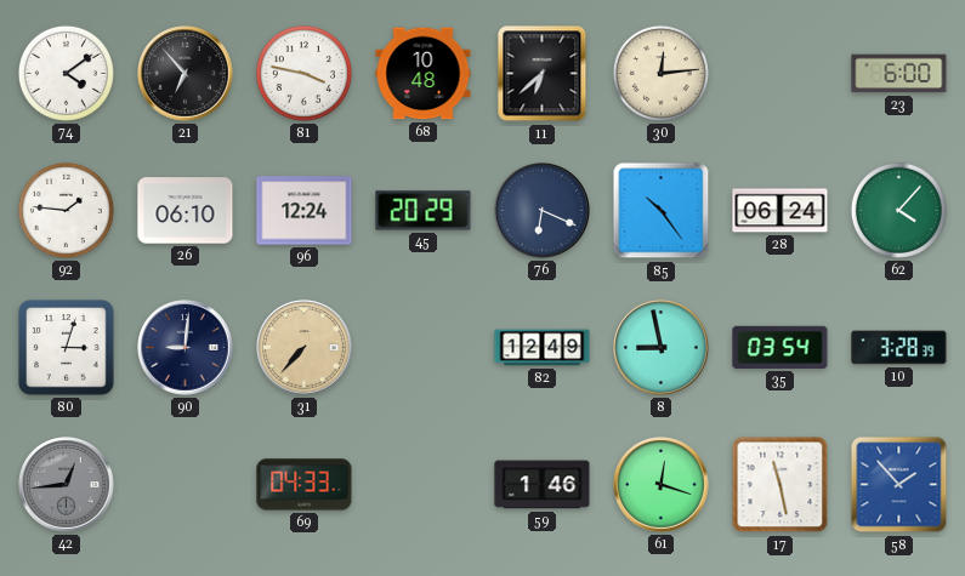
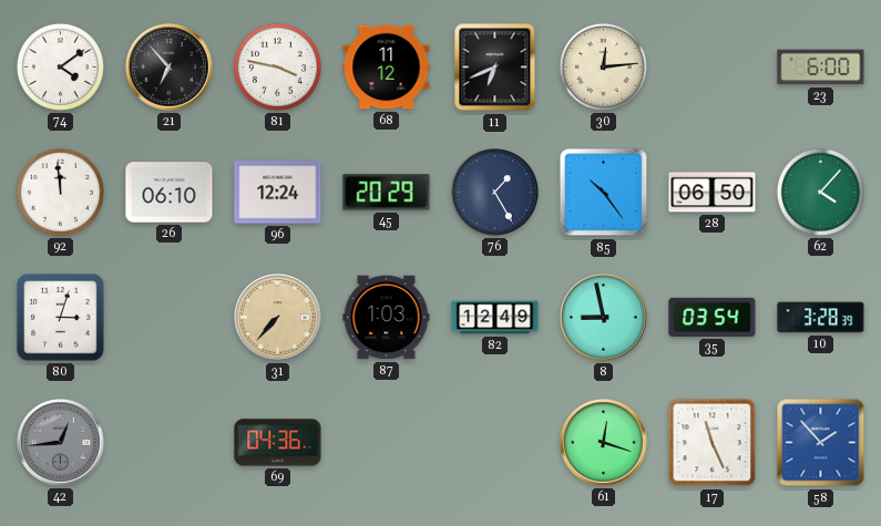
68: 10:48 -> 11:12 (387, 68)
11: 6:38 -> 6:41 (495, 68)
92: 1:46 -> 11:59 (60, 192)
76: 6:19 -> 1:25 (495, 193)
28: 06:24 -> 06:50 (713, 193)
90: 9:01 -> none (186, 348)
87: none -> 1:03 (387, 318)
69: 04:33 -> 04:36 (278, 443)
59: 1:46 -> none (543, 485)
17: 11:28 -> 11:26 (713, 443)
